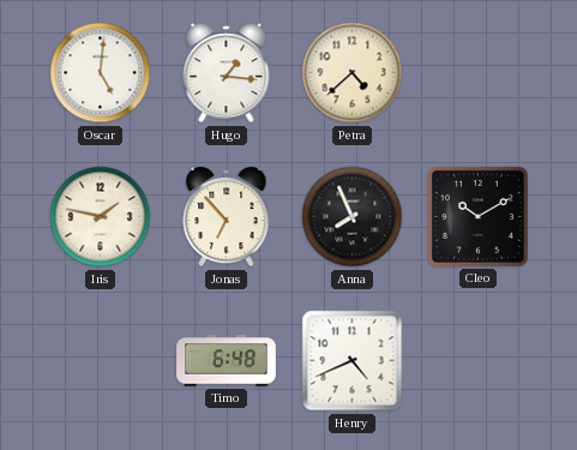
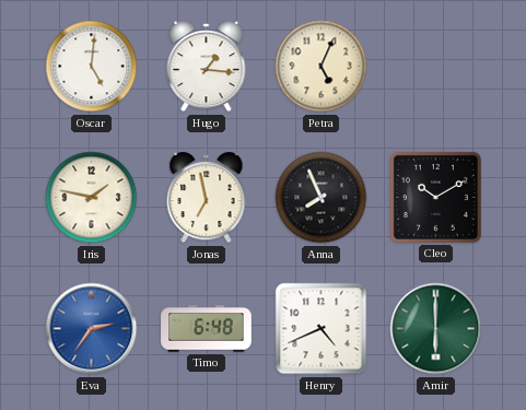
Petra: 4:38 -> 5:04 (322, 67)
Jonas: 6:53 -> 6:58 (207, 198)
Eva: none -> 2:36 (92, 329)
Amir: none -> 6:00 (436, 329)
